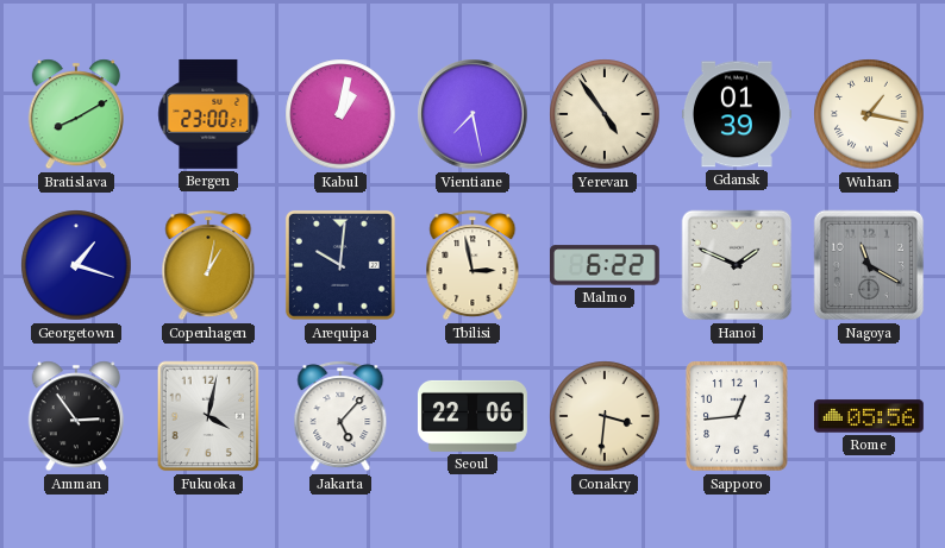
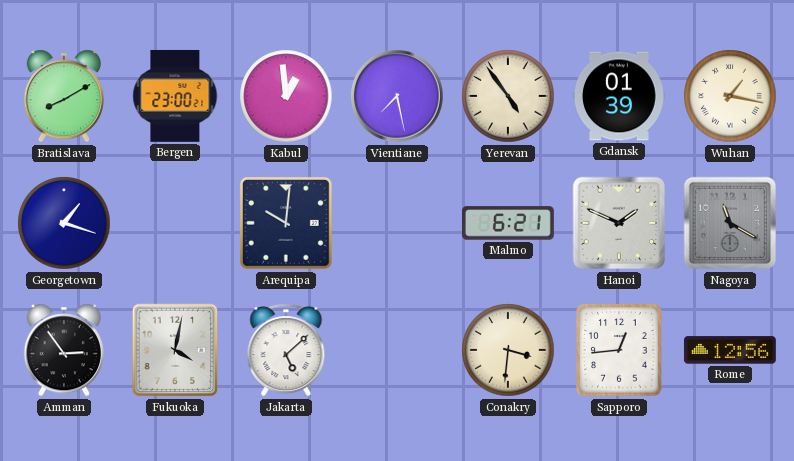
Kabul: 1:02 -> 12:59 (286, 96)
Copenhagen: 1:02 -> none (208, 265)
Tbilisi: 2:58 -> none (472, 265)
Malmo: 6:22 -> 6:21 (508, 223)
Jakarta: 5:07 -> 5:08 (286, 350)
Seoul: 22:06 -> none (472, 416)
Rome: 05:56 -> 12:56 (730, 350)
